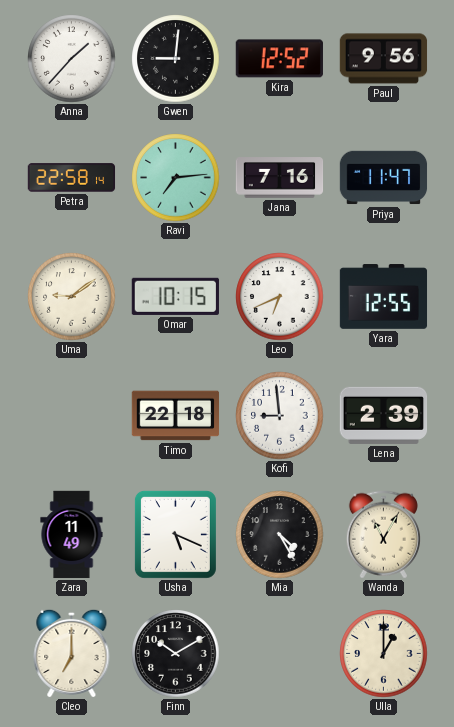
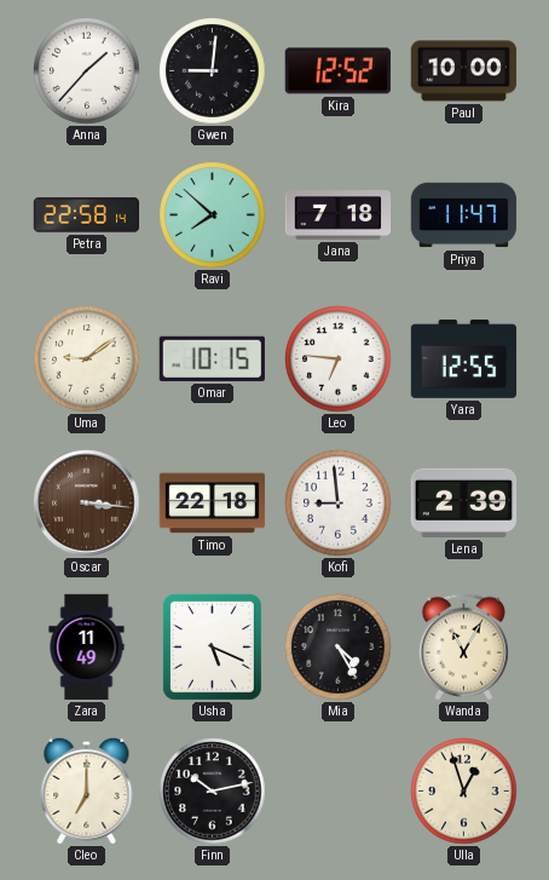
Paul: 9:56 -> 10:00 (464, 71)
Ravi: 7:14 -> 7:52 (213, 215)
Jana: 7:16 -> 7:18 (339, 215)
Leo: 6:41 -> 6:46 (339, 360)
Oscar: none -> 3:16 (87, 504)
Finn: 10:10 -> 10:13 (213, 792)
Ulla: 1:00 -> 12:57 (464, 792)
